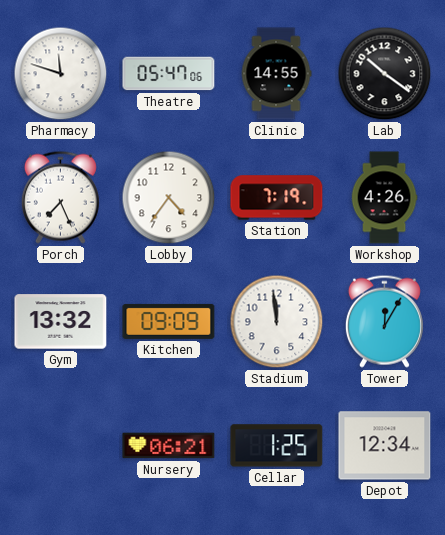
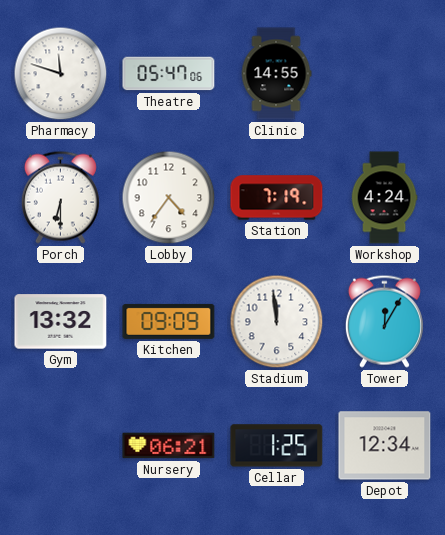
Lab: 10:21 -> none (385, 74)
Porch: 7:26 -> 6:30 (60, 197)
Workshop: 4:26 -> 4:24 (384, 198)
